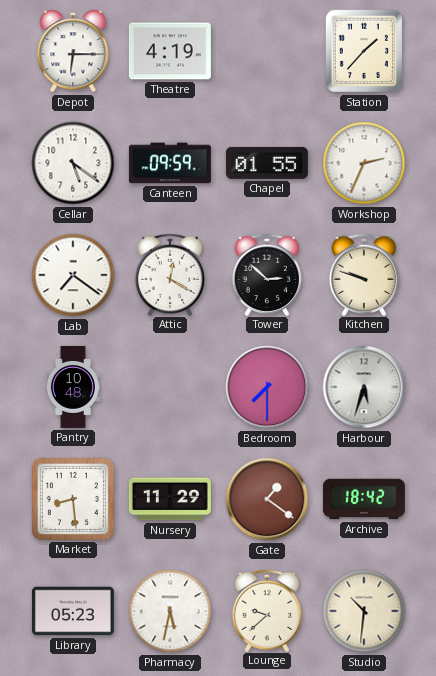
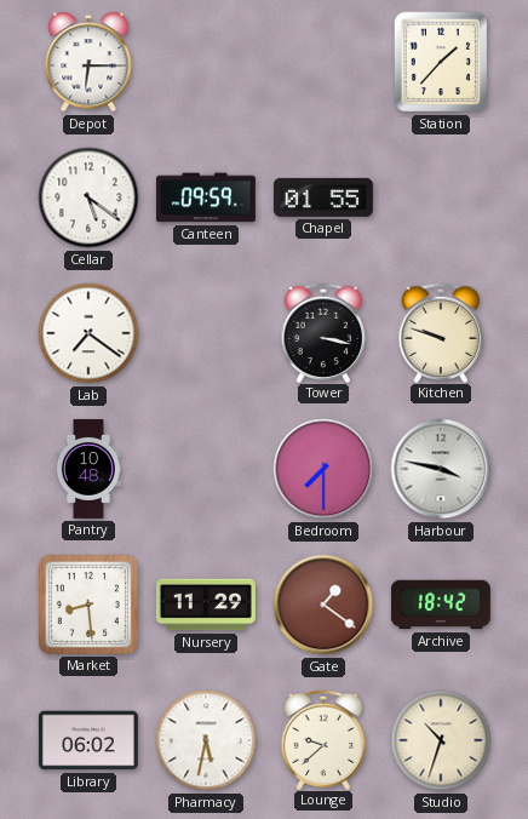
Theatre: 4:19 -> none (170, 51)
Workshop: 2:34 -> none (364, 163)
Attic: 12:20 -> none (170, 274)
Tower: 2:52 -> 3:17 (323, 332)
Harbour: 5:33 -> 3:47 (441, 469)
Library: 05:23 -> 06:02 (88, 740)
Studio: 10:31 -> 10:33 (441, 740)
